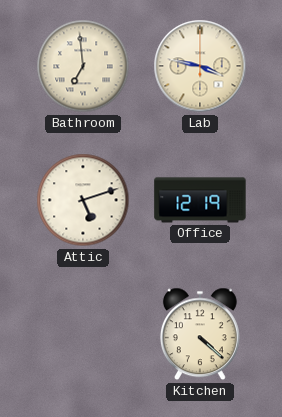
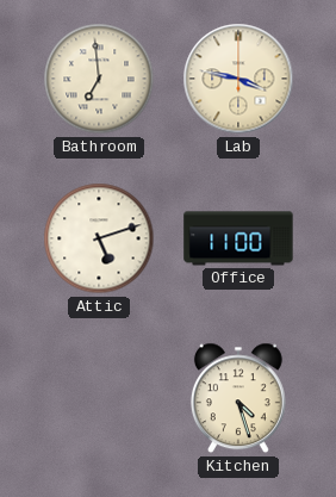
Office: 12:19 -> 11:00 (238, 238)
Kitchen: 4:22 -> 4:27 (238, 398)
